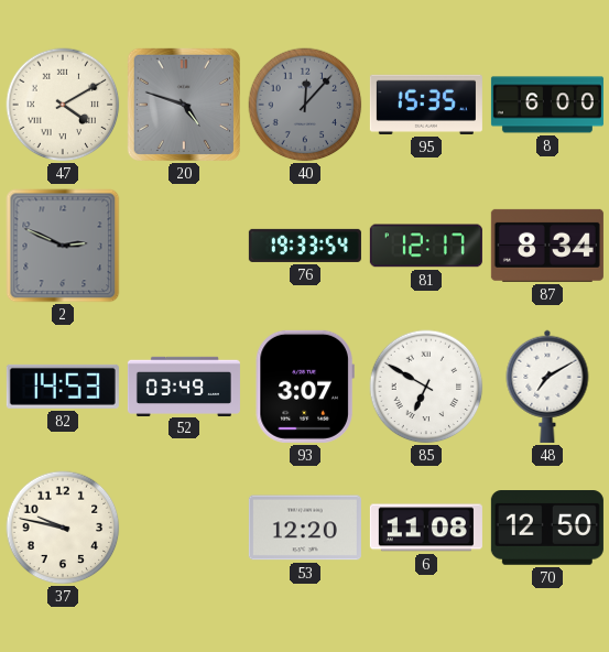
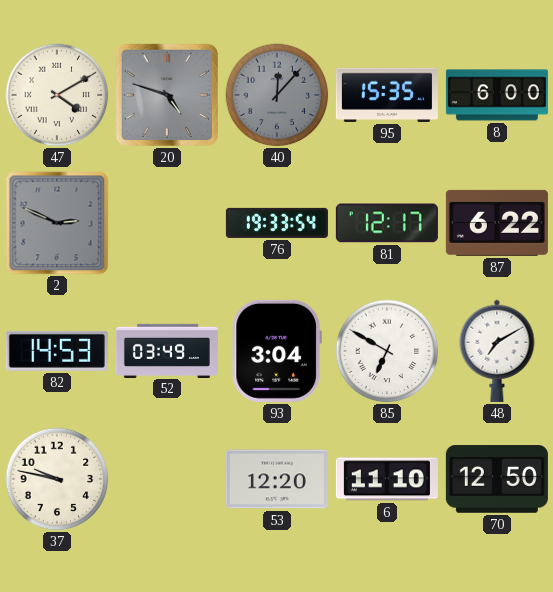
87: 8:34 -> 6:22 (497, 223)
93: 3:07 -> 3:04 (277, 351)
6: 11:08 -> 11:10 (387, 479)
